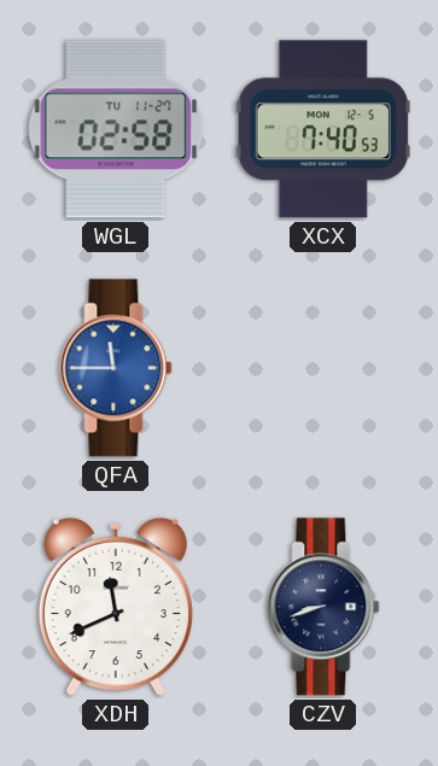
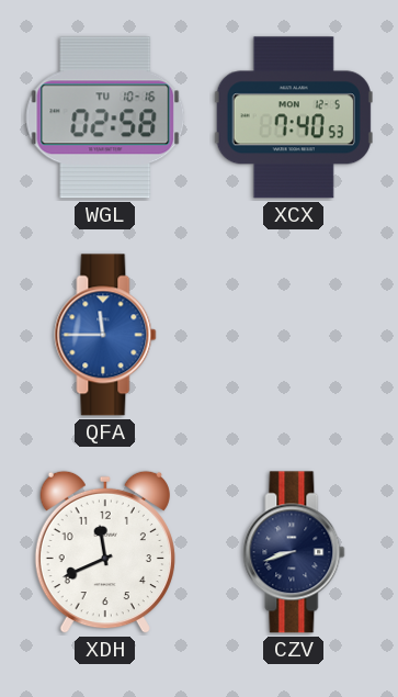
WGL date: TU 11-27 -> TU 10-16 (105, 117)
